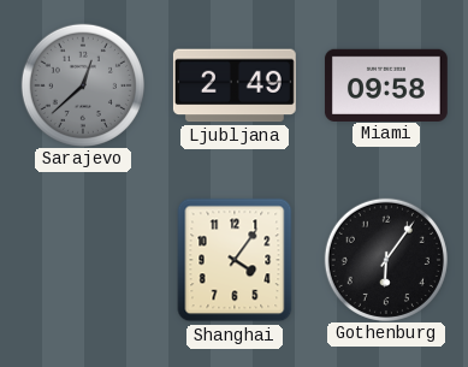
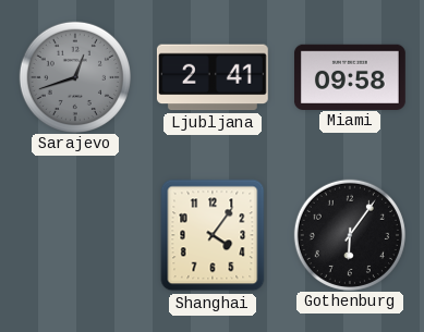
Sarajevo: 12:38 -> 12:42 (74, 76)
Ljubljana: 2:49 -> 2:41 (213, 77)
